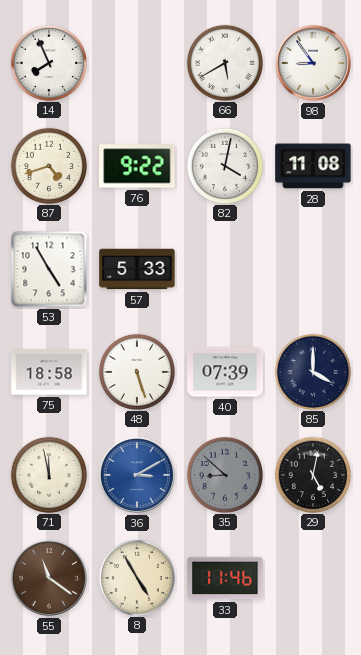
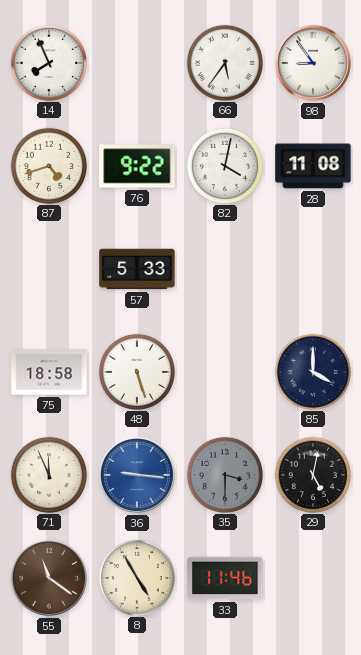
66: 5:40 -> 5:36 (224, 62)
53: 4:55 -> none (49, 269)
40: 07:39 -> none (225, 372)
71: 11:58 -> 11:56 (48, 474)
36: 3:10 -> 9:16 (137, 475)
35: 8:52 -> 3:30 (224, 474)
